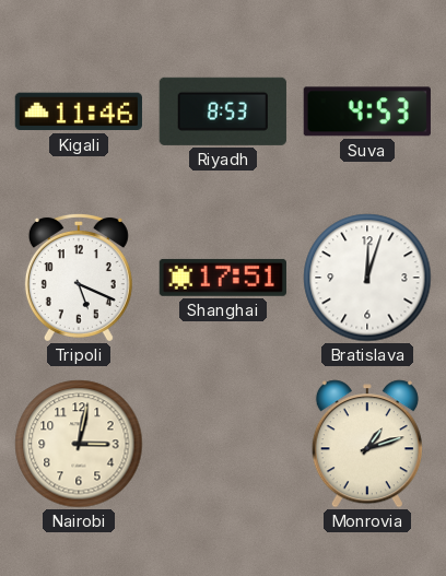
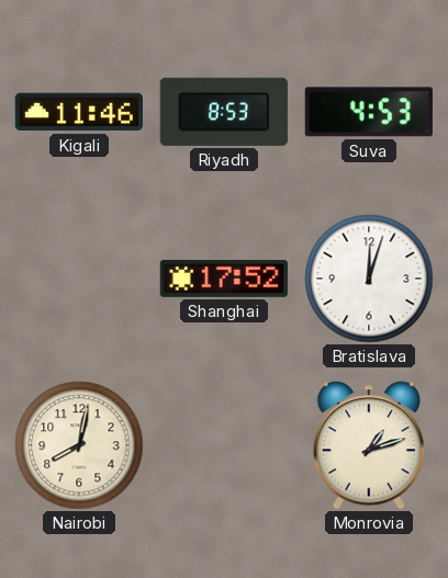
Tripoli: 5:19 -> none (79, 277)
Shanghai: 17:51 -> 17:52 (224, 279)
Nairobi: 3:02 -> 8:02 (79, 445)
